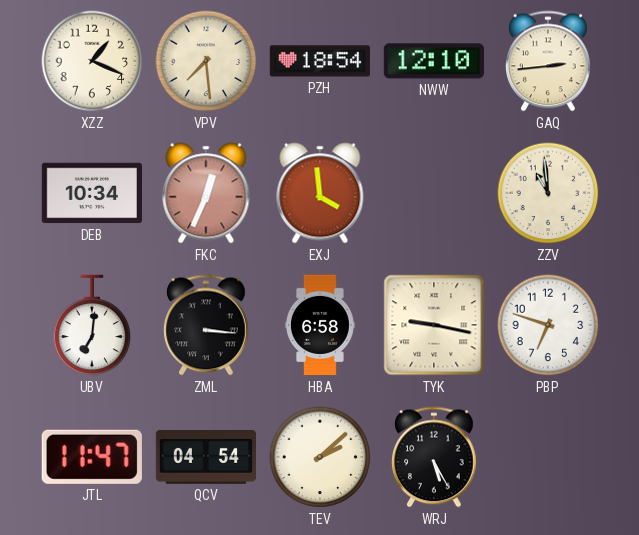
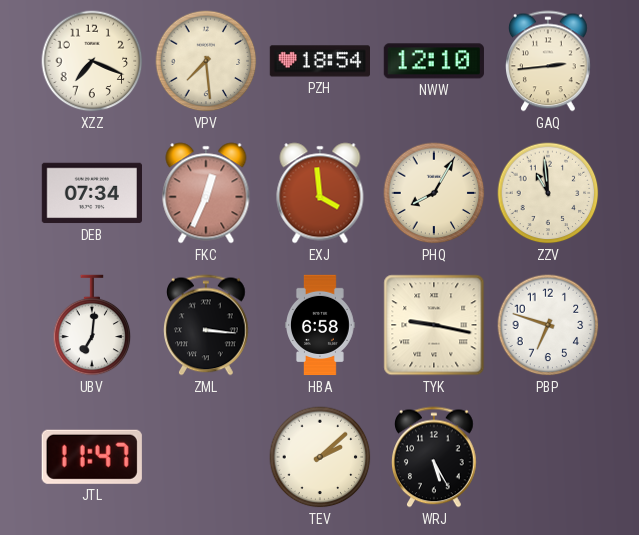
XZZ: 1:19 -> 7:19 (92, 61)
DEB: 10:34 -> 07:34 (91, 193)
PHQ: none -> 8:05 (434, 193)
QCV: 04:54 -> none (205, 458)
